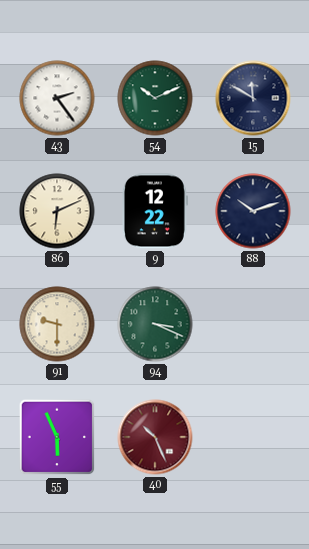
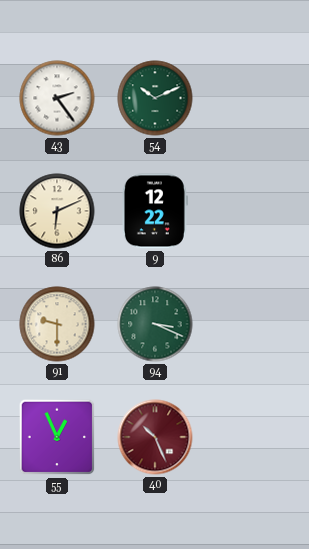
15: 11:50 -> none (253, 98)
88: 10:12 -> none (253, 211)
55: 5:56 -> 12:56 (57, 437)
